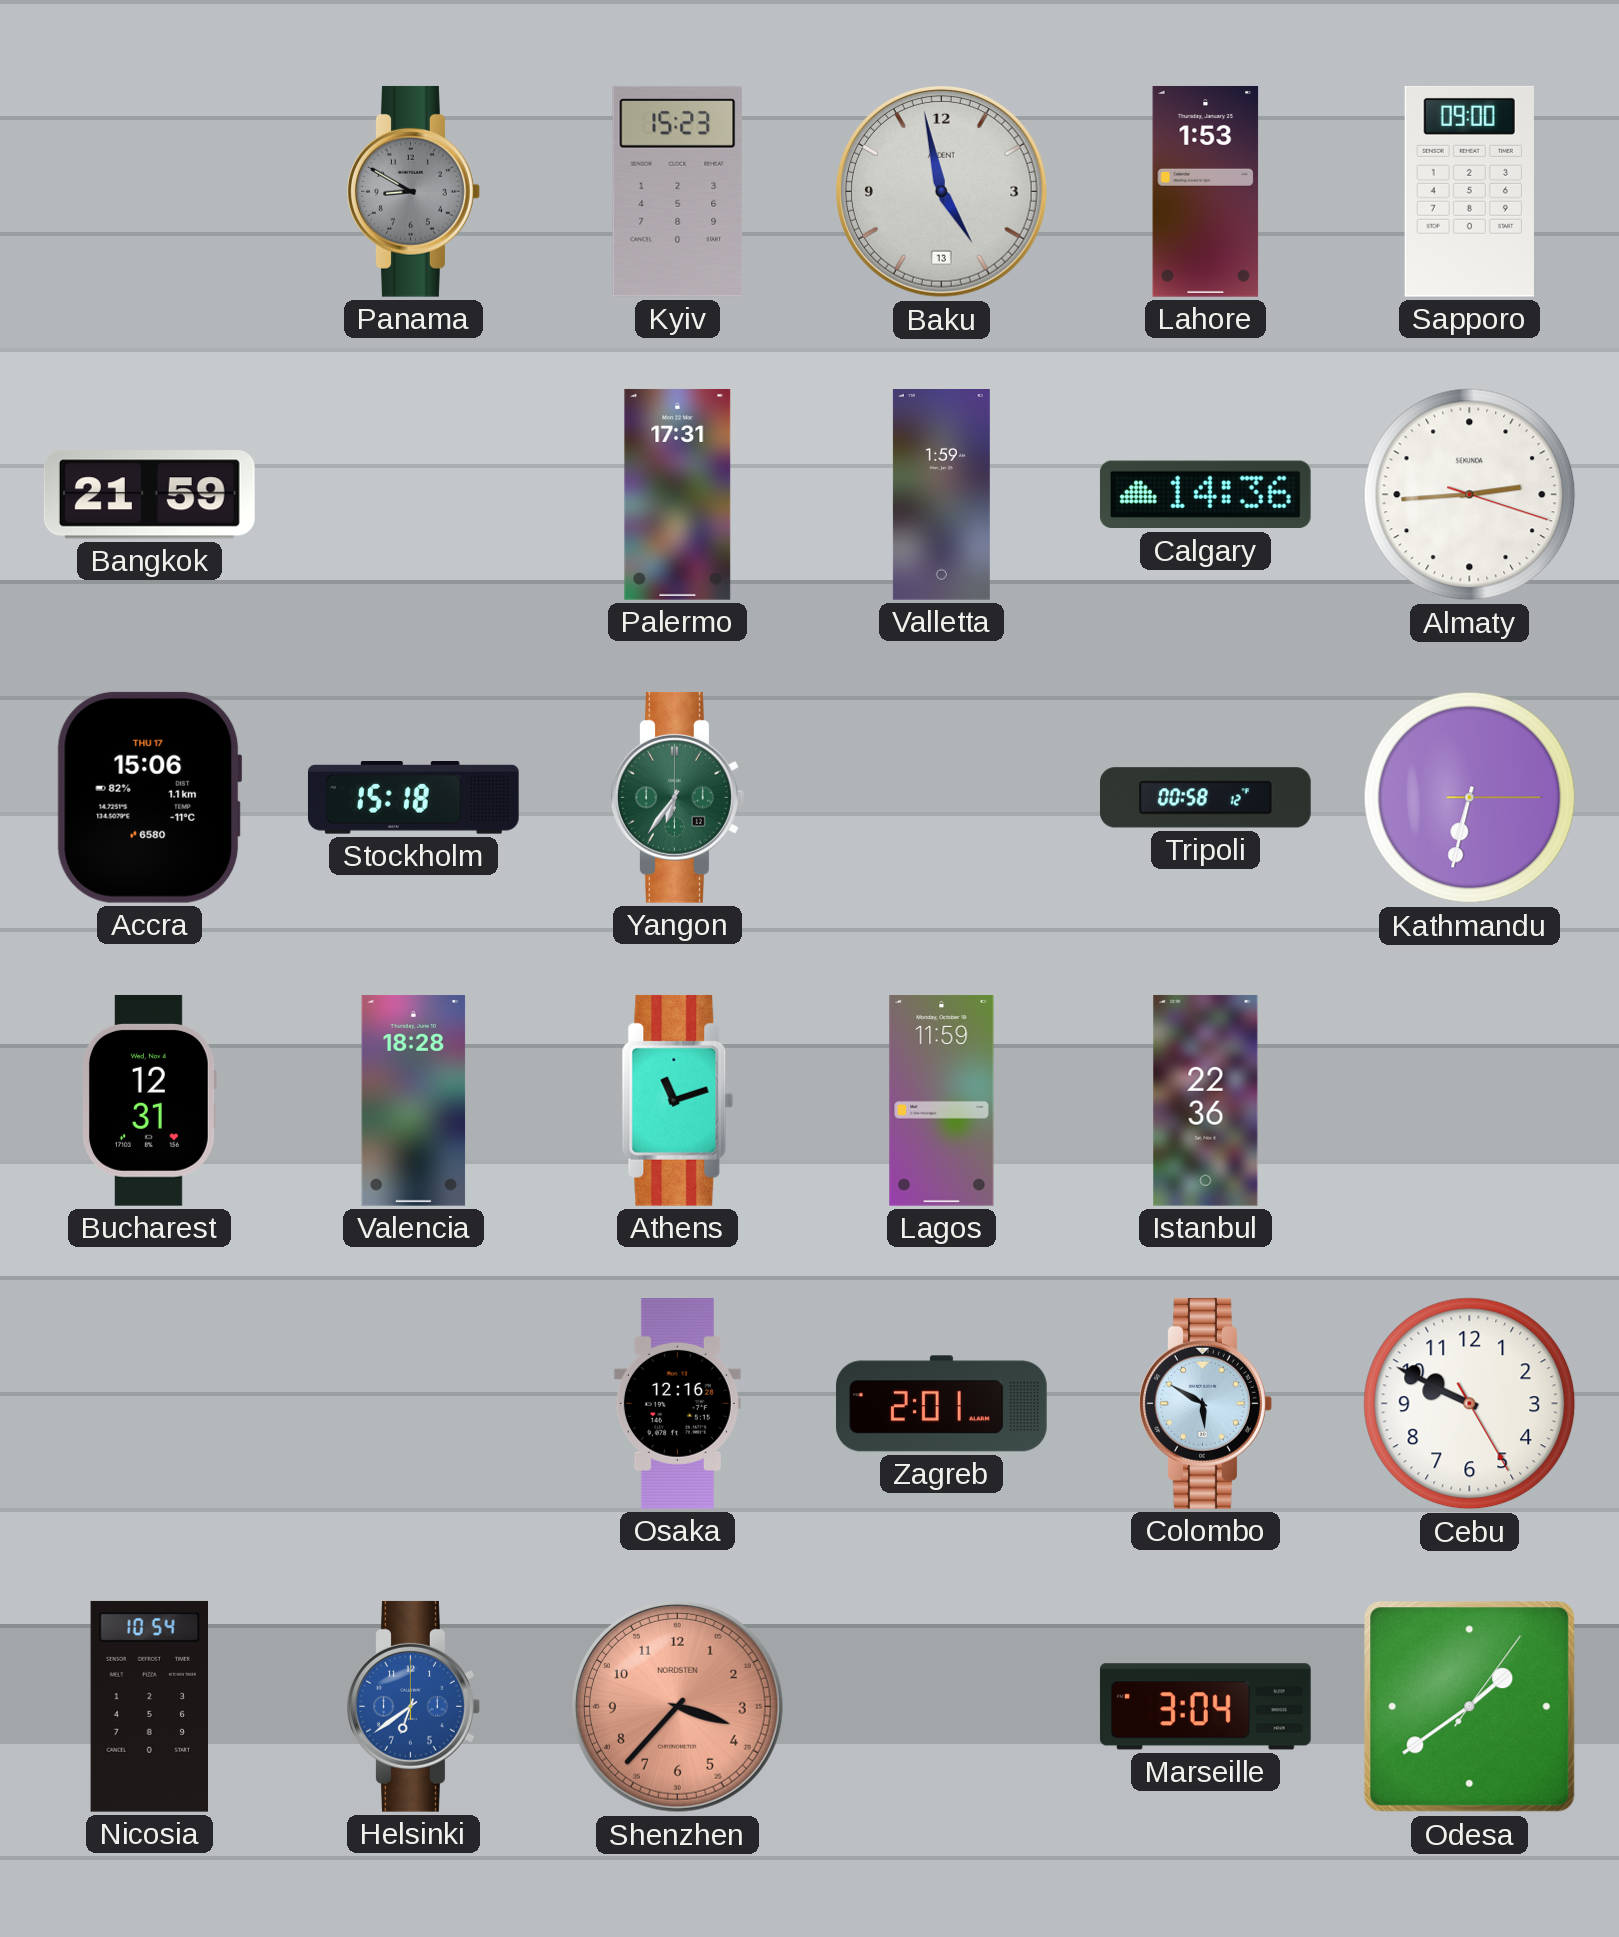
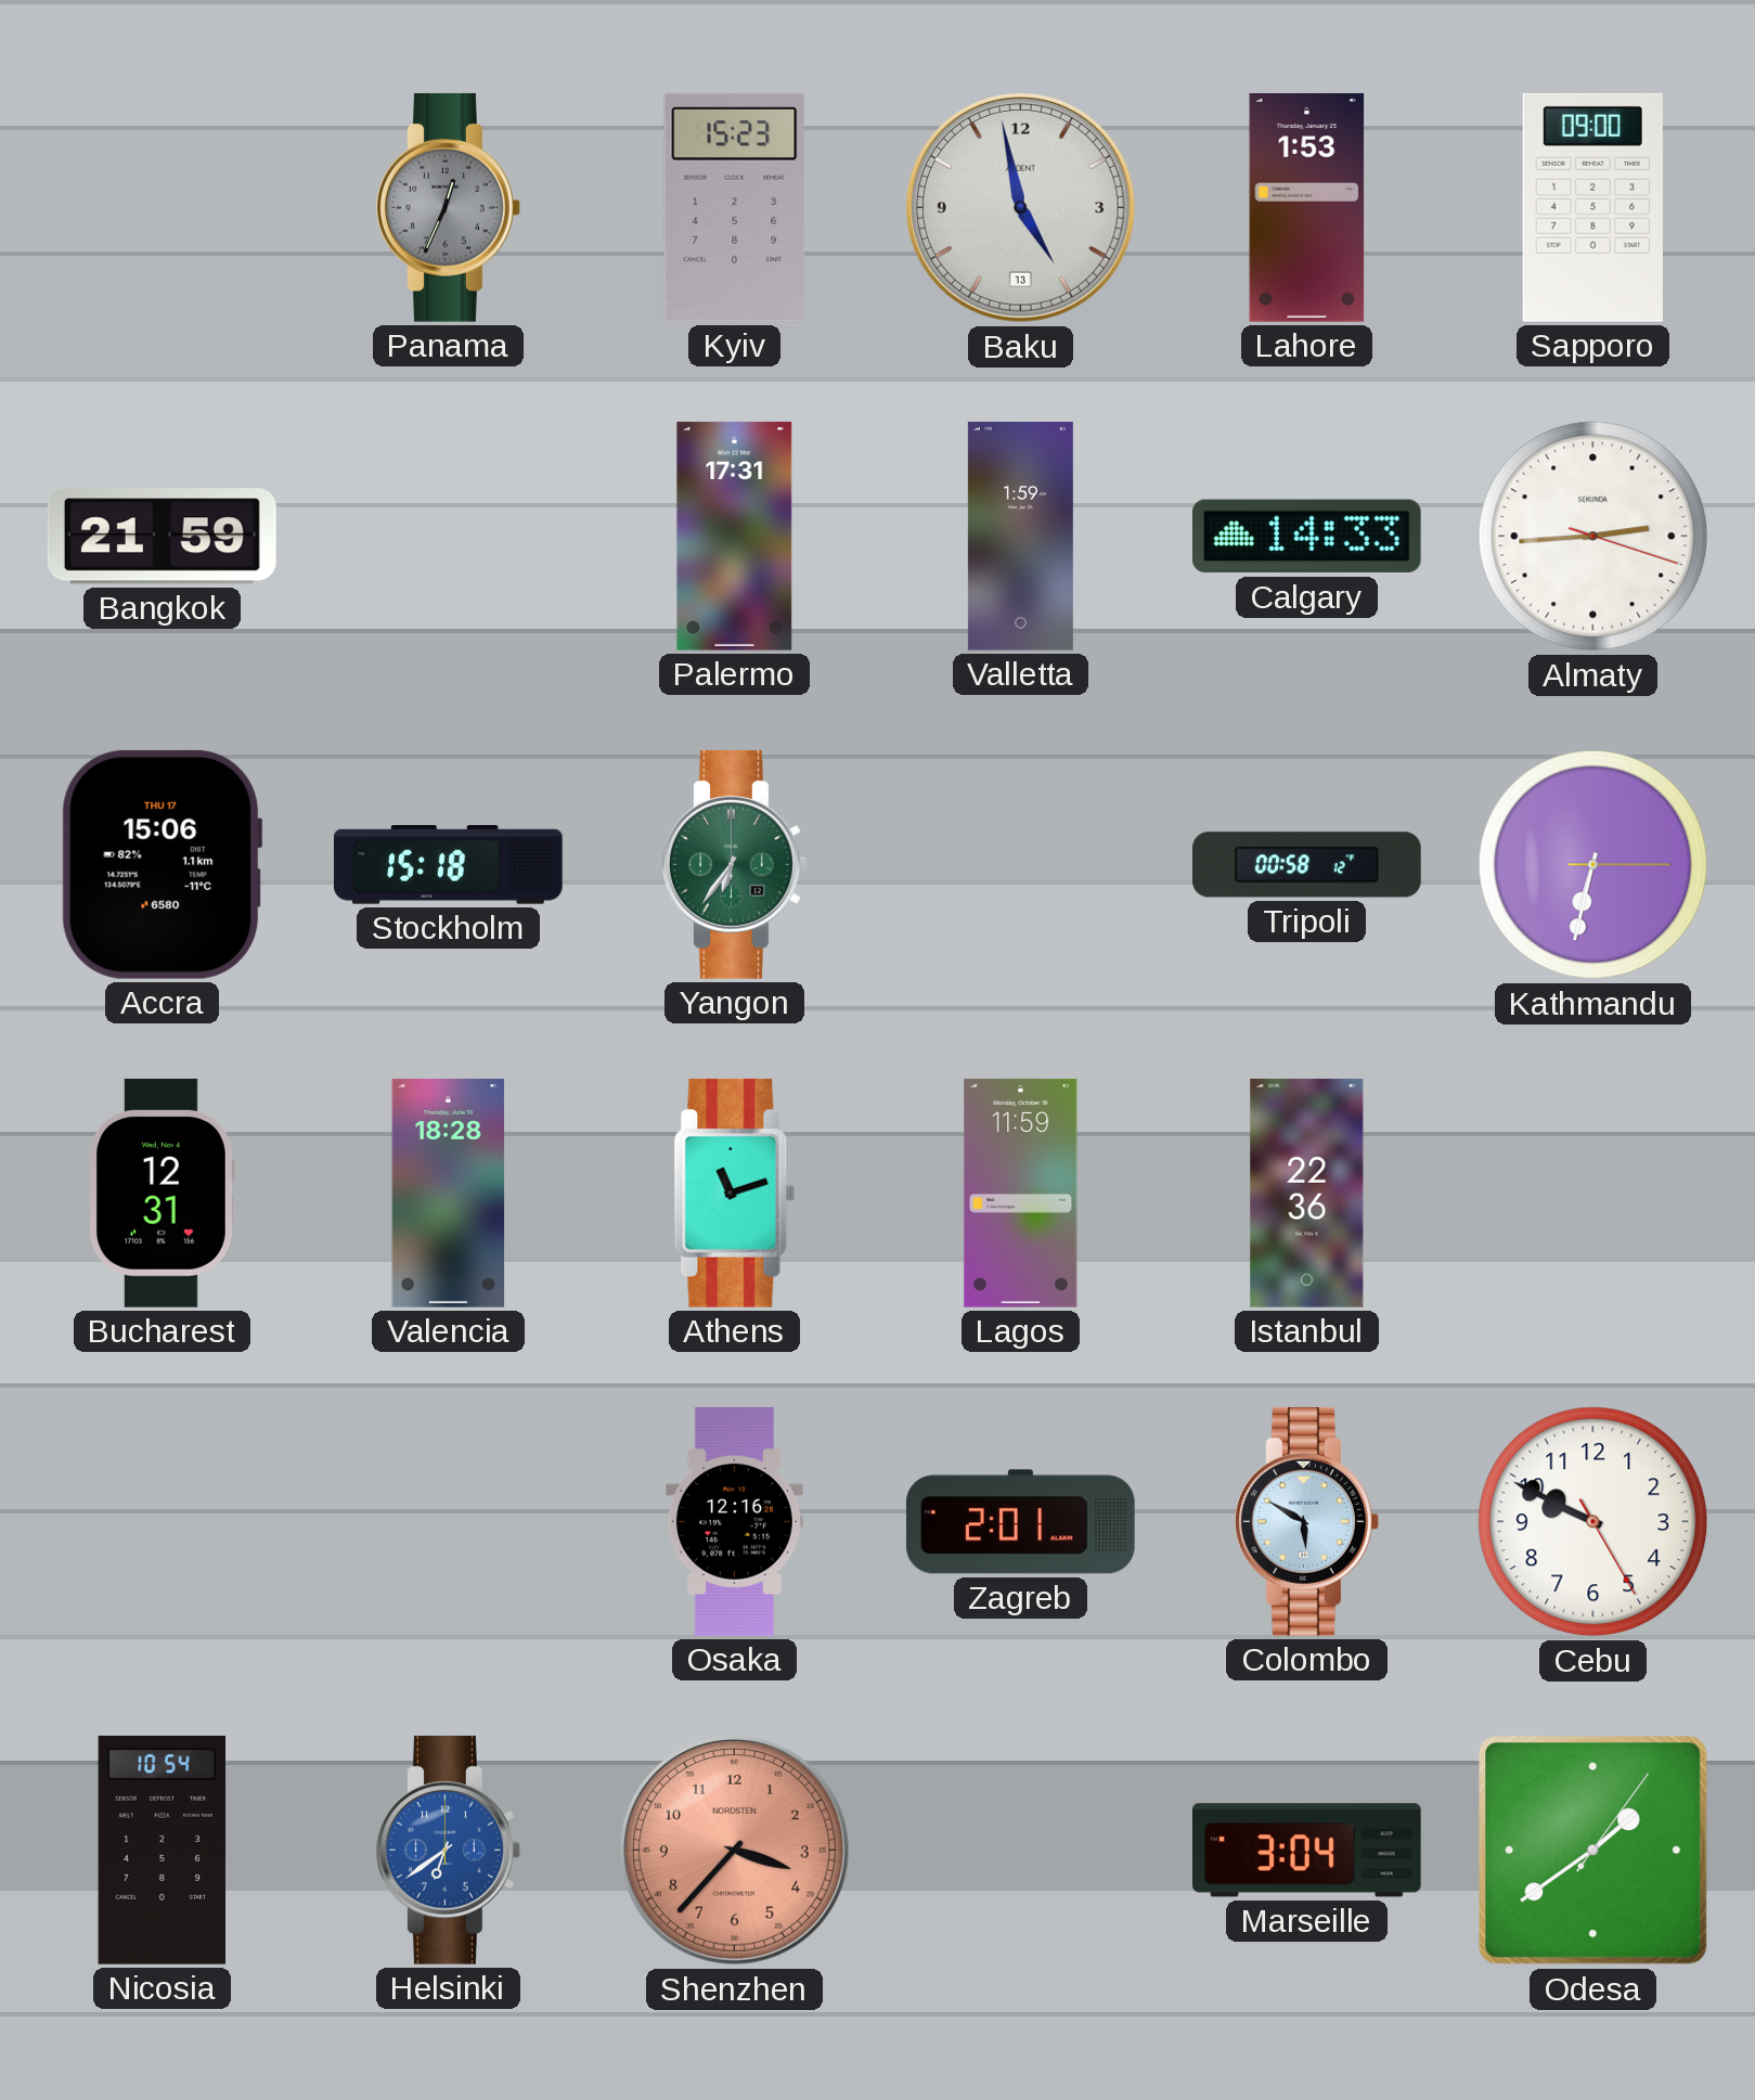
Panama: 8:50 -> 12:34 (449, 207)
Calgary: 14:36 -> 14:33 (1306, 537)
